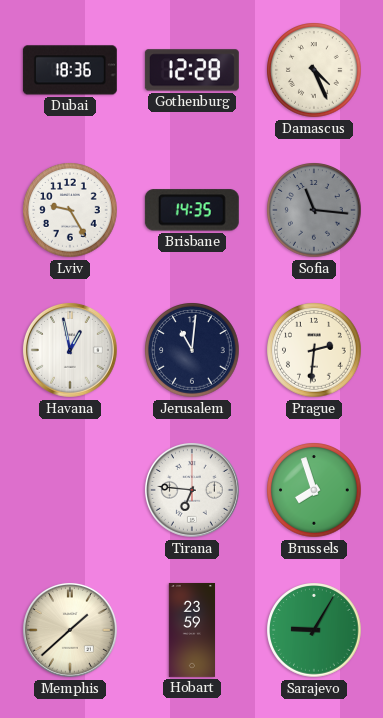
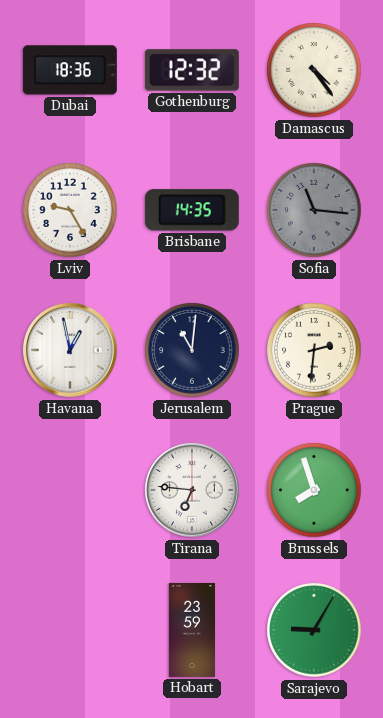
Gothenburg: 12:28 -> 12:32 (192, 70)
Damascus: 4:26 -> 4:24 (314, 70)
Memphis: 1:38 -> none (70, 630)
